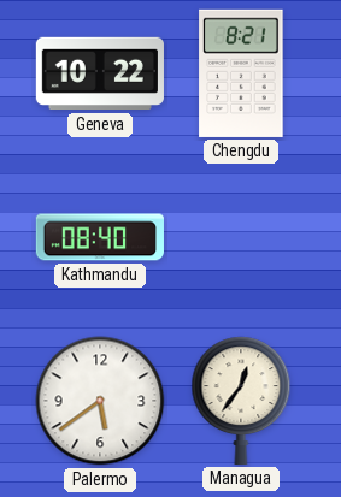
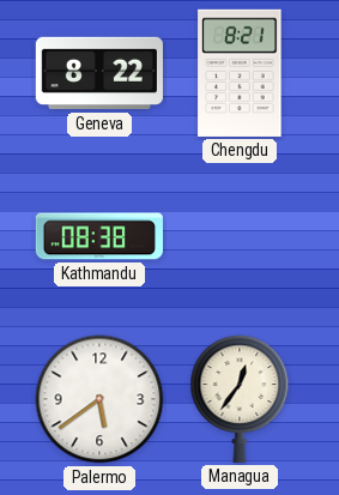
Geneva: 10:22 -> 8:22 (99, 73)
Kathmandu: 08:40 -> 08:38 (99, 236)
